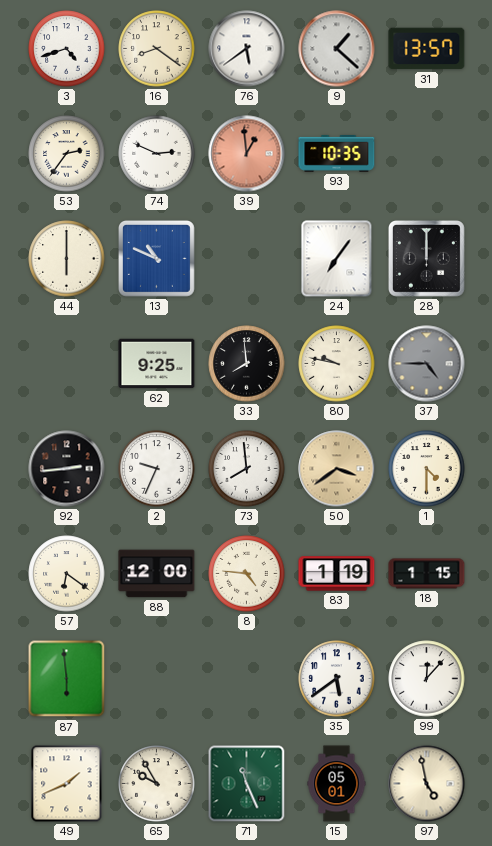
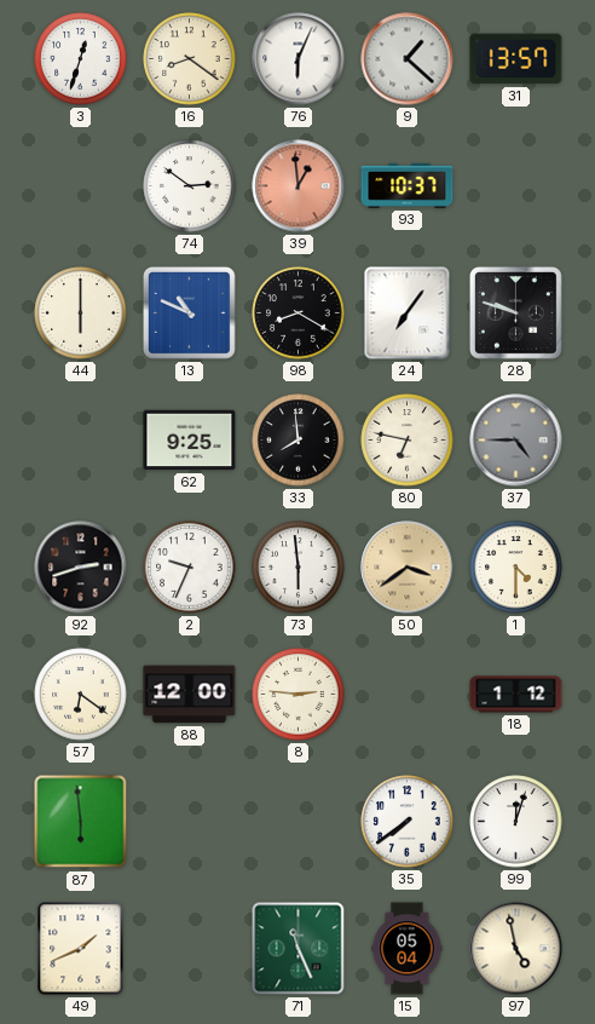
3: 4:42 -> 12:33 (81, 59)
76: 5:39 -> 6:04 (299, 59)
53: 2:36 -> none (67, 154)
74: 2:49 -> 2:51 (190, 186)
93: 10:35 -> 10:37 (408, 185)
98: none -> 8:20 (299, 313)
28: 12:00 -> 9:48 (515, 312)
80: 9:47 -> 6:47 (408, 441)
92: 2:44 -> 2:42 (81, 568)
73: 7:59 -> 5:59 (299, 568)
8: 4:46 -> 2:46 (299, 695)
83: 1:19 -> none (337, 574)
18: 1:15 -> 1:12 (516, 695)
35: 5:39 -> 7:39 (408, 822)
99: 12:07 -> 12:03 (516, 822)
65: 9:55 -> none (157, 784)
15: 05:01 -> 05:04 (408, 949)
